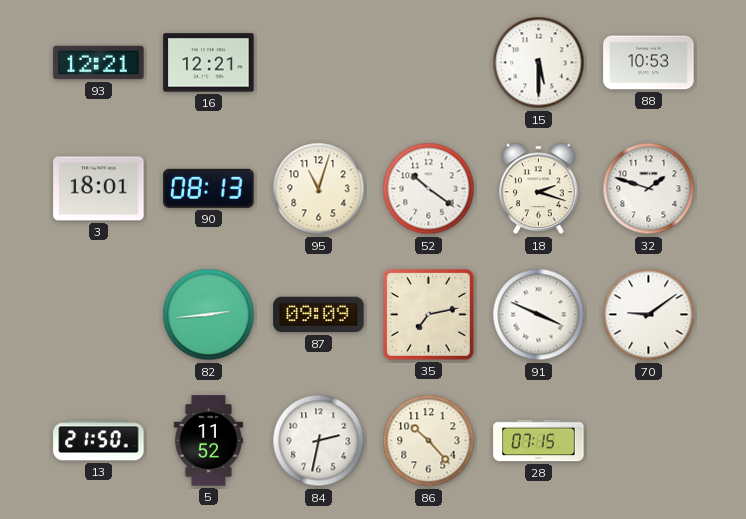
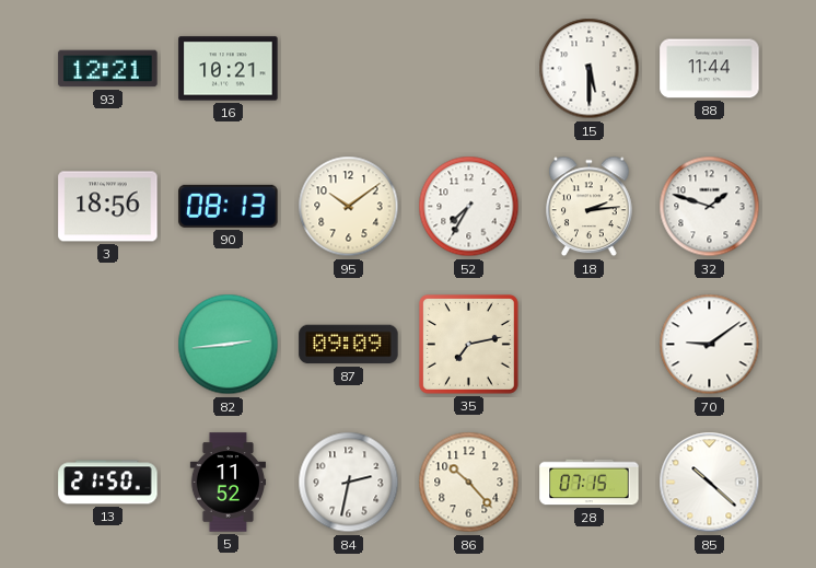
16: 12:21 -> 10:21 (229, 69)
88: 10:53 -> 11:44 (710, 69)
3: 18:01 -> 18:56 (108, 207)
95: 11:03 -> 10:09 (349, 207)
52: 10:21 -> 7:35 (469, 207)
18: 2:18 -> 2:14 (590, 207)
91: 3:49 -> none (539, 315)
85: none -> 10:22 (710, 483)
